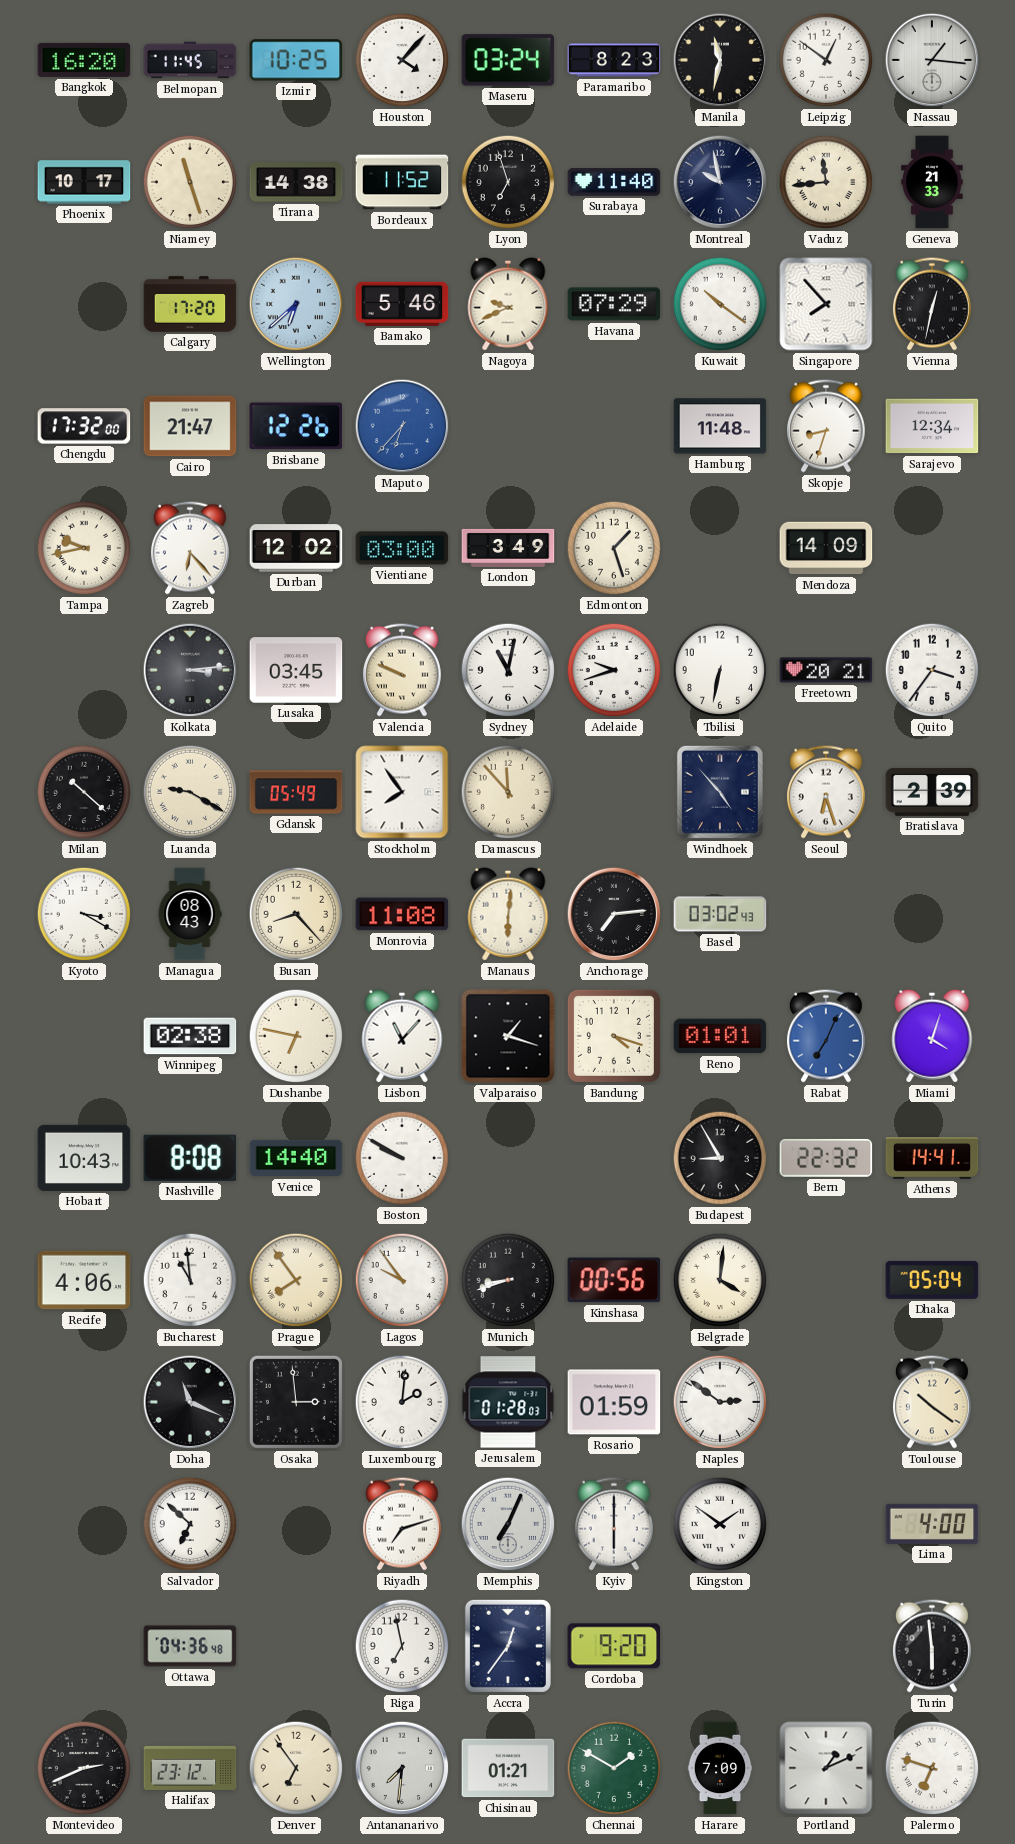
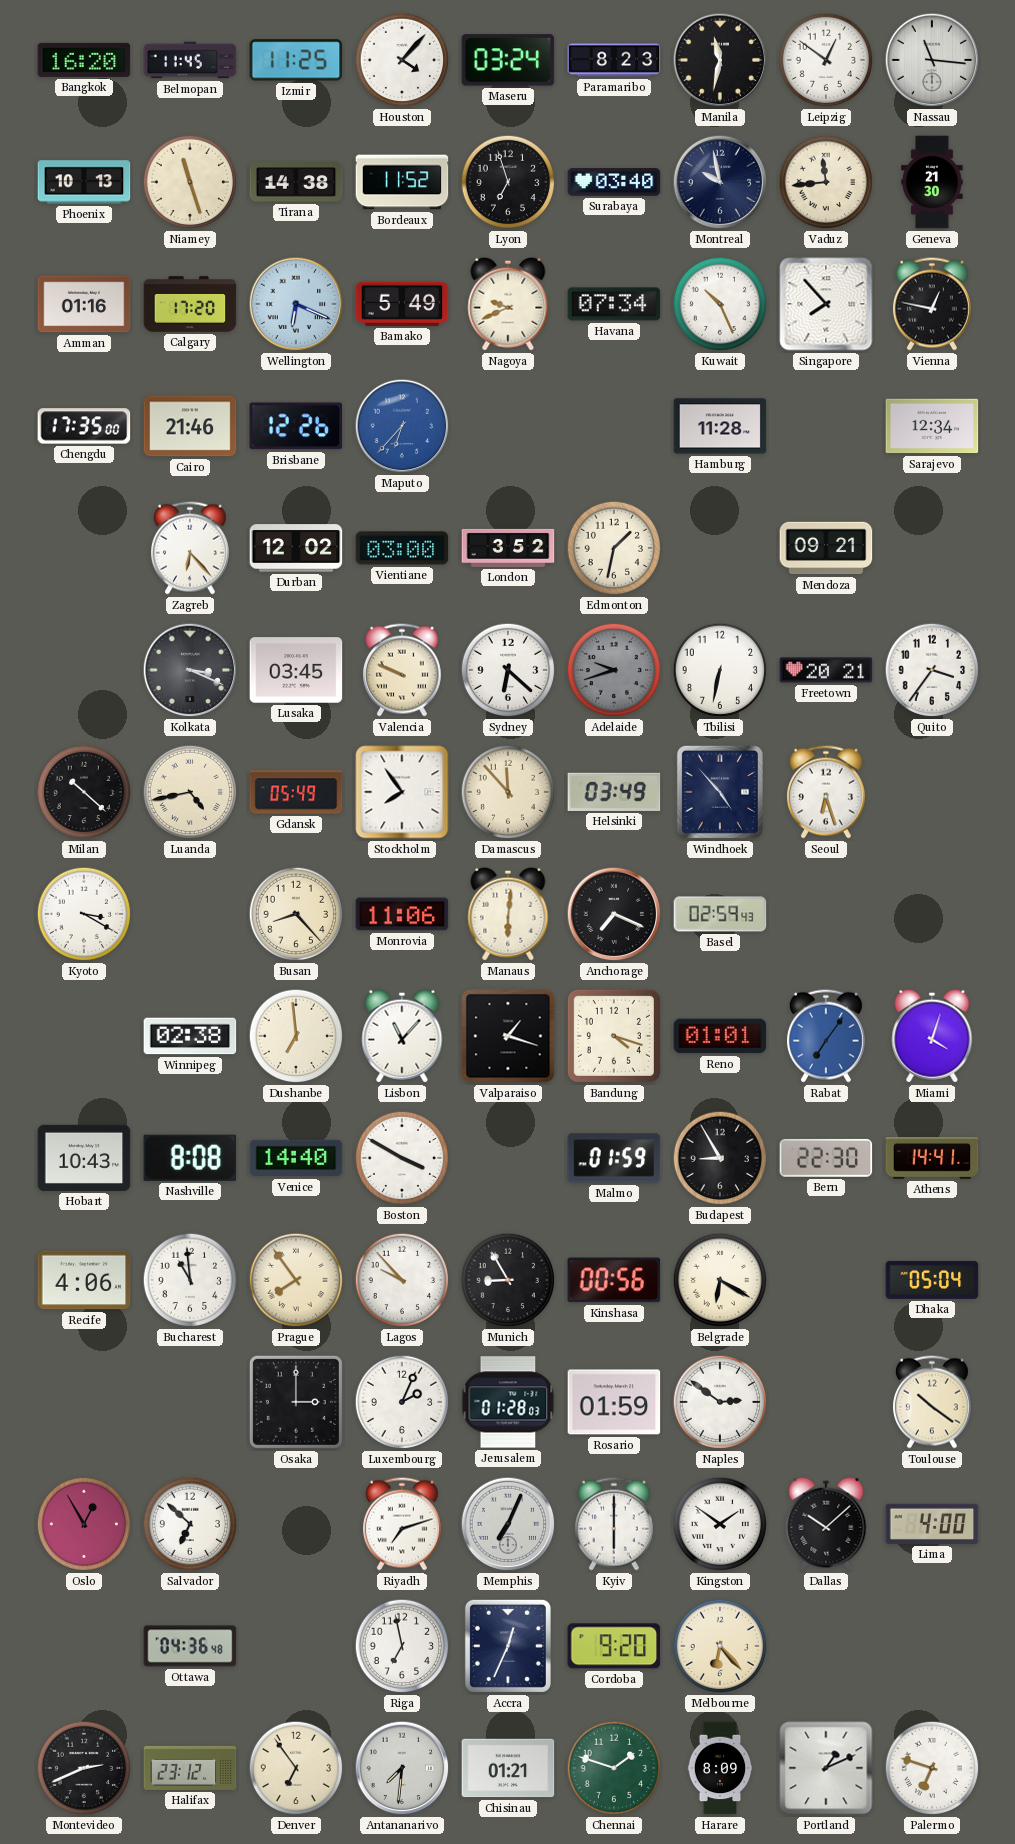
Izmir: 10:25 -> 11:25 (296, 60)
Nassau: 1:16 -> 11:16 (932, 60)
Phoenix: 10:17 -> 10:13 (84, 182)
Surabaya: 11:40 -> 03:40 (614, 182)
Geneva: 21:33 -> 21:30 (932, 182)
Amman: none -> 01:16 (84, 304)
Wellington: 6:38 -> 6:19 (296, 304)
Bamako: 5:46 -> 5:49 (402, 304)
Havana: 07:29 -> 07:34 (614, 304)
Kuwait: 10:21 -> 10:26 (720, 304)
Vienna: 12:32 -> 12:47 (932, 304)
Chengdu: 17:32 -> 17:35 (84, 426)
Cairo: 21:47 -> 21:46 (190, 426)
Hamburg: 11:48 -> 11:28 (720, 426)
Skopje: 8:33 -> none (826, 426)
Tampa: 9:43 -> none (84, 548)
London: 3:49 -> 3:52 (508, 548)
Edmonton: 1:27 -> 1:32 (614, 548)
Mendoza: 14:09 -> 09:21 (826, 548)
Kolkata: 3:14 -> 3:19 (190, 670)
Sydney: 11:02 -> 6:22 (508, 670)
Adelaide dial: white -> grey (614, 670)
Luanda: 9:20 -> 4:43 (190, 792)
Helsinki: none -> 03:49 (614, 792)
Bratislava: 2:39 -> none (932, 792)
Managua: 08:43 -> none (190, 914)
Monrovia: 11:08 -> 11:06 (402, 914)
Anchorage: 7:14 -> 7:19 (614, 914)
Basel: 03:02 -> 02:59 (720, 914)
Dushanbe: 6:47 -> 6:59 (296, 1036)
Rabat: 7:04 -> 7:06 (826, 1036)
Boston: 9:50 -> 3:50 (402, 1158)
Malmo: none -> 01:59 (614, 1158)
Bern: 22:32 -> 22:30 (826, 1158)
Lagos: 9:54 -> 9:53 (402, 1280)
Munich: 8:42 -> 8:55 (508, 1280)
Belgrade: 4:01 -> 6:20 (720, 1280)
Doha: 11:19 -> none (190, 1402)
Osaka: 2:59 -> 3:00 (296, 1402)
Luxembourg: 2:01 -> 2:04 (402, 1402)
Oslo: none -> 12:55 (84, 1524)
Dallas: none -> 10:08 (826, 1524)
Accra: 12:36 -> 12:34 (508, 1646)
Melbourne: none -> 6:23 (720, 1646)
Turin: 5:59 -> none (932, 1646)
Chennai: 1:50 -> 1:48 (614, 1768)
Harare: 7:09 -> 8:09 (720, 1768)
